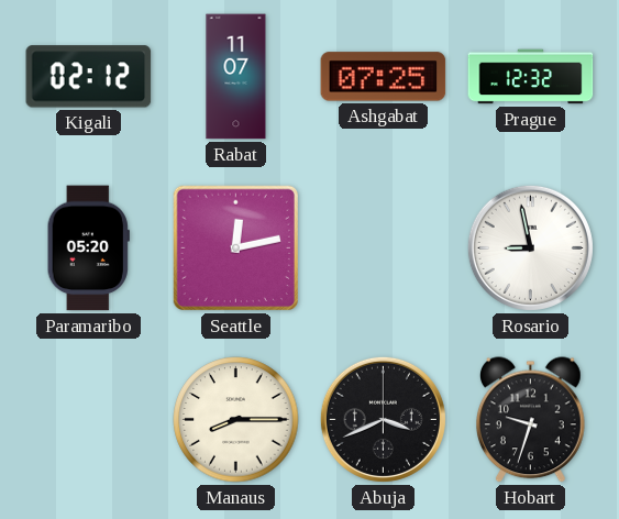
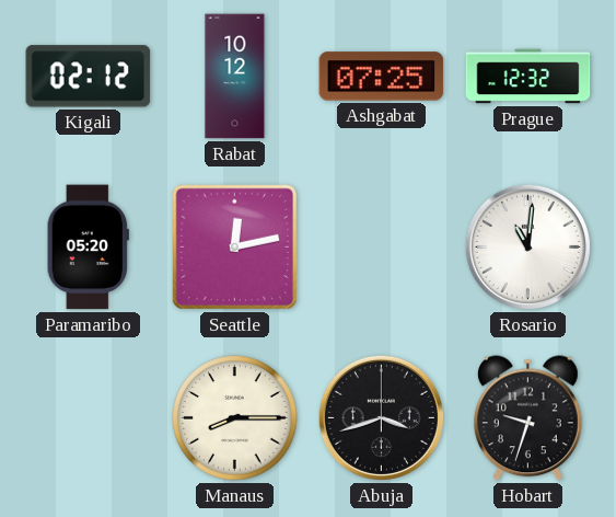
Rabat: 11:07 -> 10:12 (235, 77)
Rosario: 8:58 -> 11:01 (527, 246)
Abuja: 3:41 -> 3:42 (381, 417)
